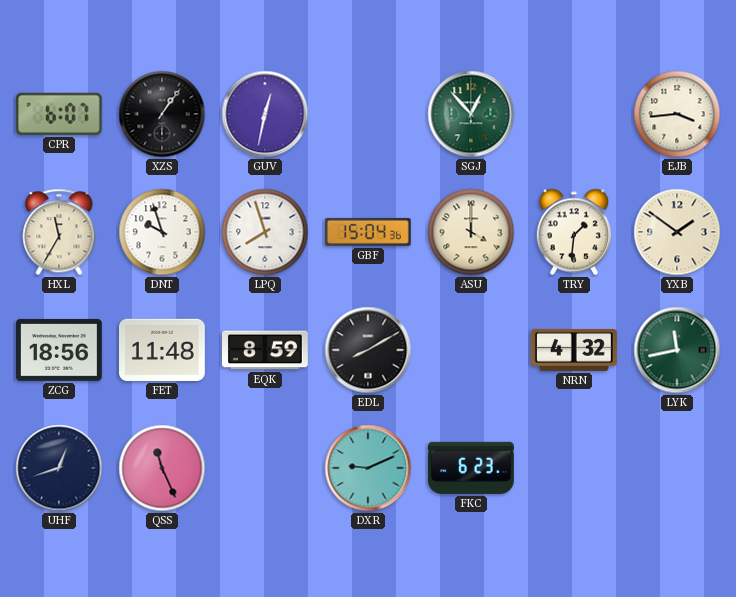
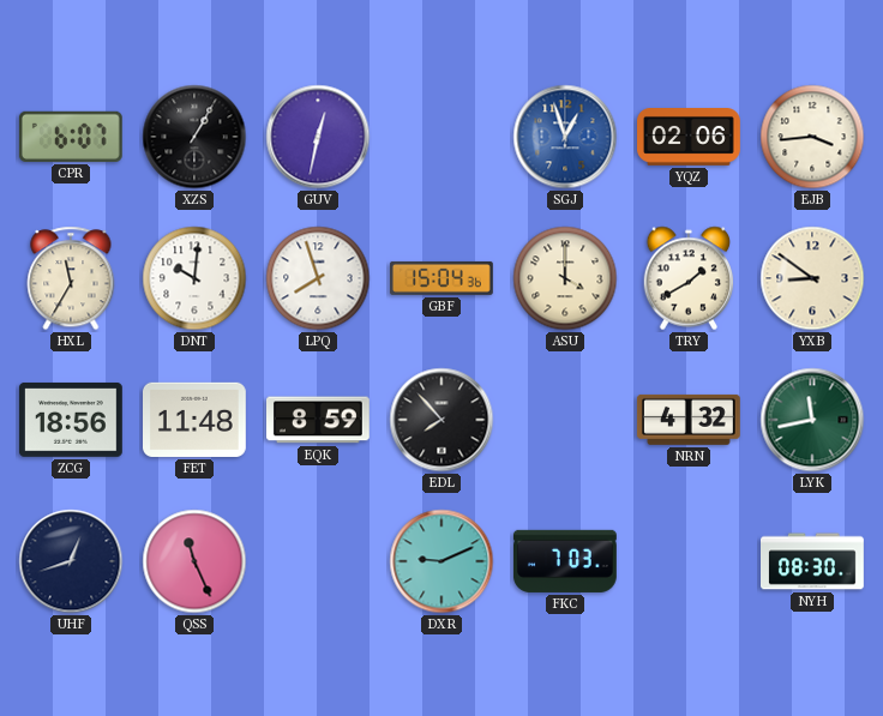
XZS: 1:06 -> 1:05 (194, 137)
SGJ: 12:53 -> 12:57 (565, 137)
SGJ dial: green -> blue (565, 137)
YQZ: none -> 02:06 (690, 138)
DNT: 9:57 -> 10:01 (194, 278)
TRY: 1:31 -> 1:40 (689, 278)
YXB: 1:51 -> 8:51 (812, 278)
EDL: 8:10 -> 7:53 (441, 420)
FKC: 6:23 -> 7:03 (565, 561)
NYH: none -> 08:30 (813, 561)
